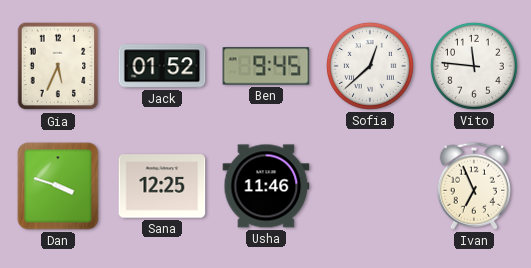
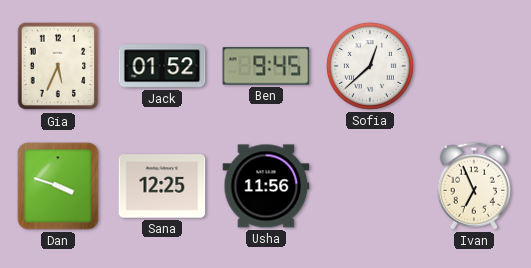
Vito: 11:46 -> none (474, 66)
Usha: 11:46 -> 11:56 (266, 186)
